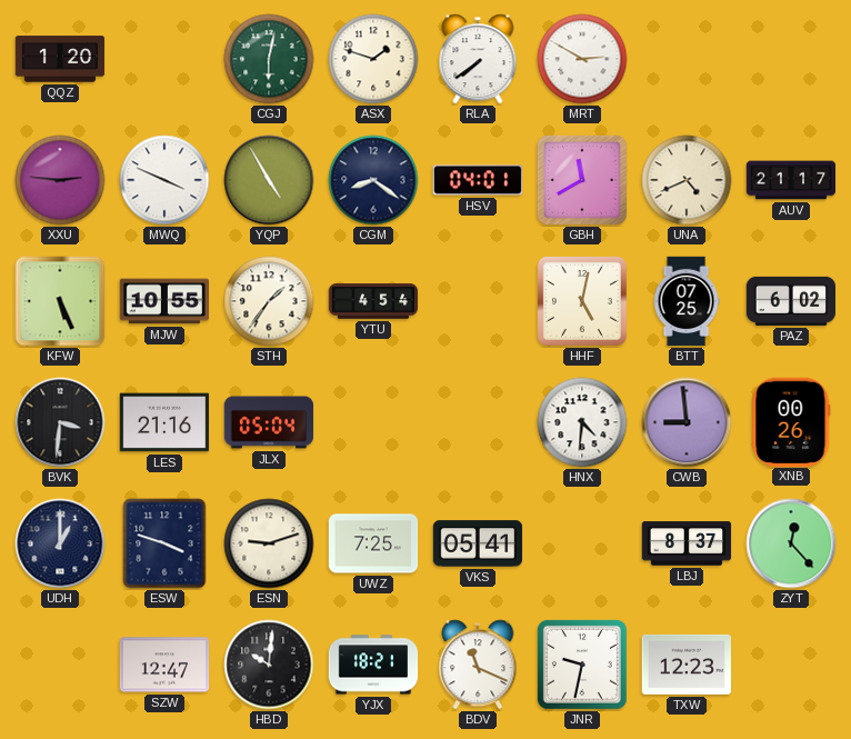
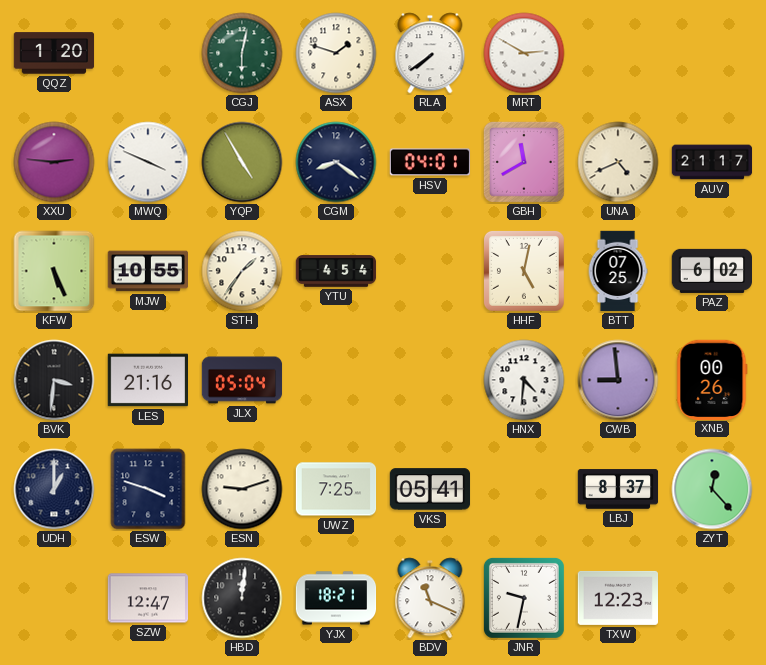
HBD: 10:01 -> 12:01 (242, 598)
